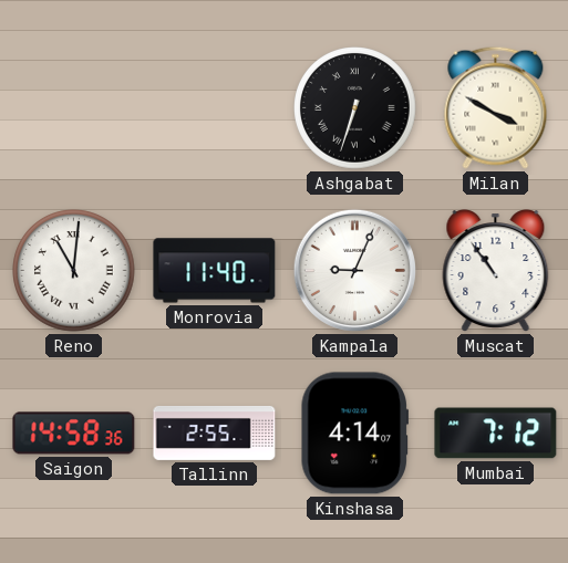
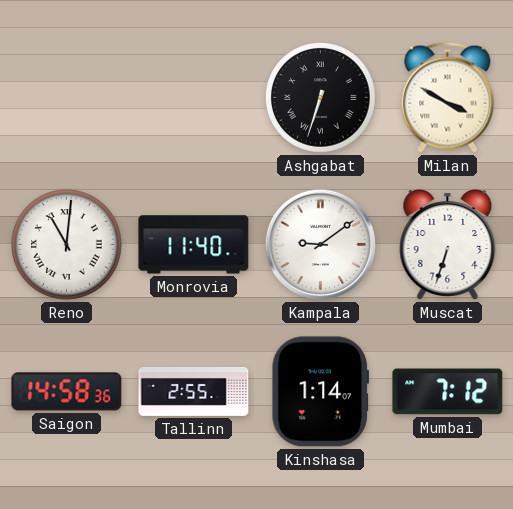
Kampala: 9:04 -> 9:09 (320, 244)
Muscat: 10:54 -> 6:33 (448, 245)
Kinshasa: 4:14 -> 1:14 (320, 392)
